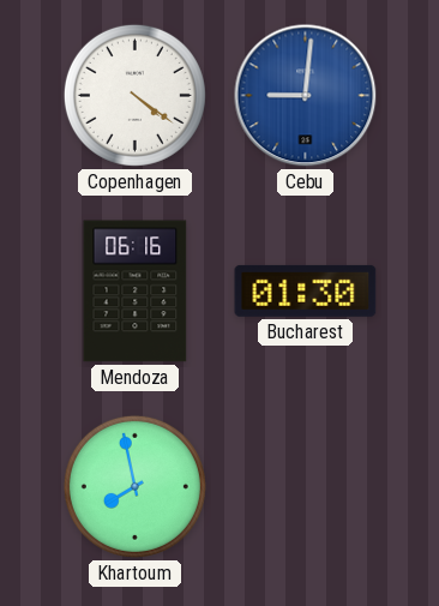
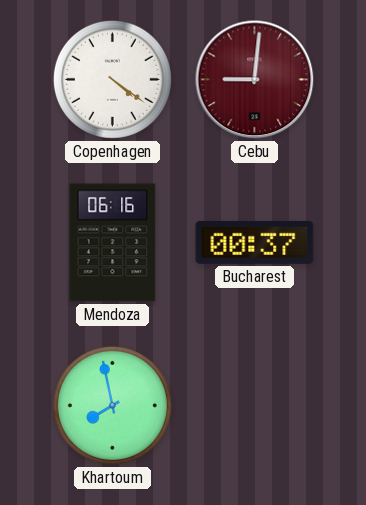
Cebu dial: blue -> burgundy (255, 80)
Bucharest: 01:30 -> 00:37 (255, 242)
